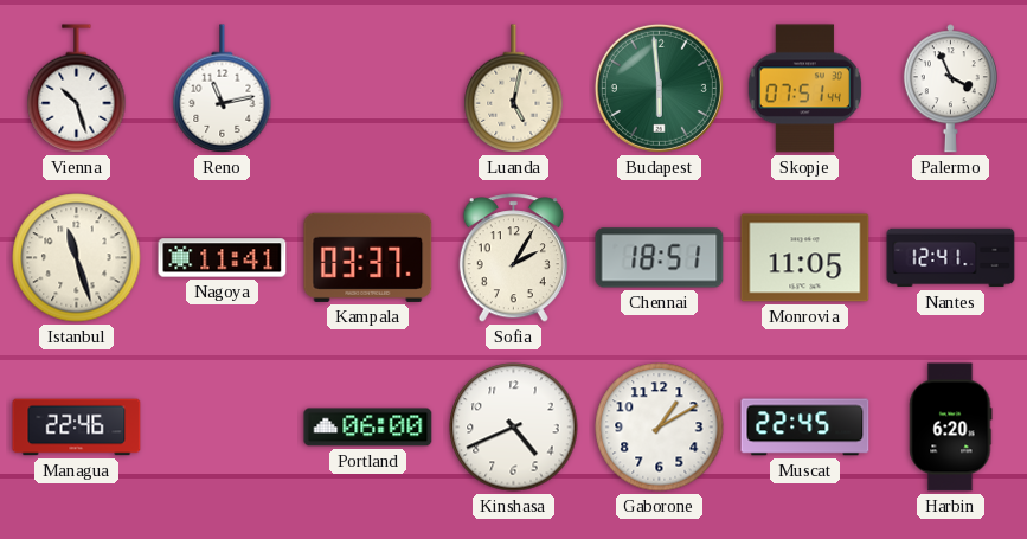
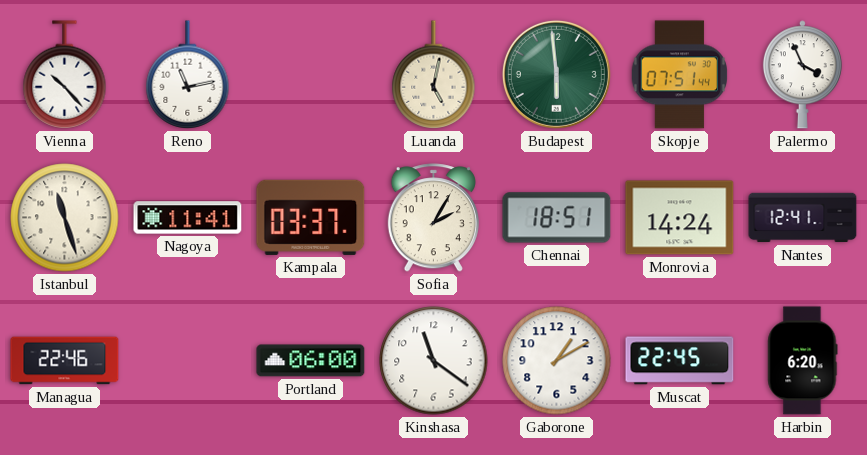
Vienna: 10:27 -> 10:23 (65, 75)
Monrovia: 11:05 -> 14:24 (680, 218)
Kinshasa: 4:41 -> 11:21 (434, 361)
